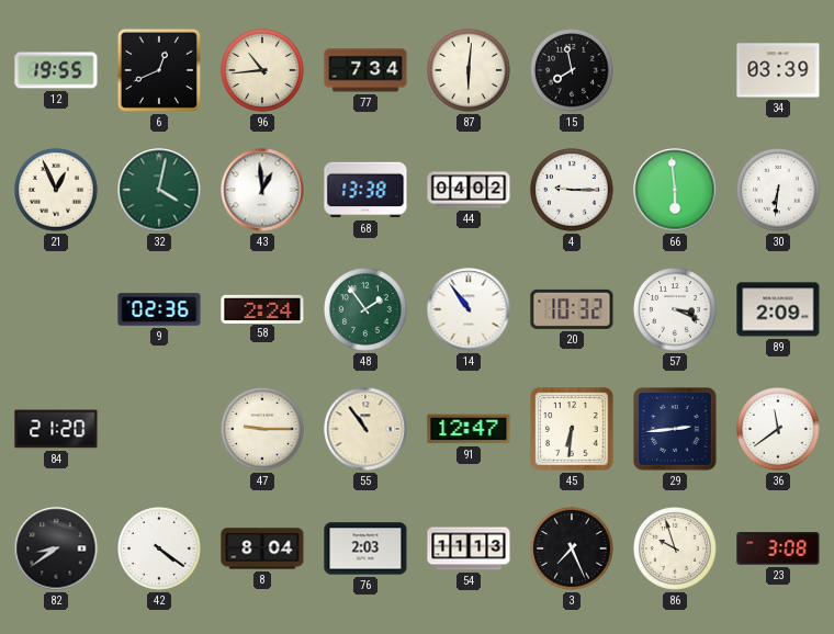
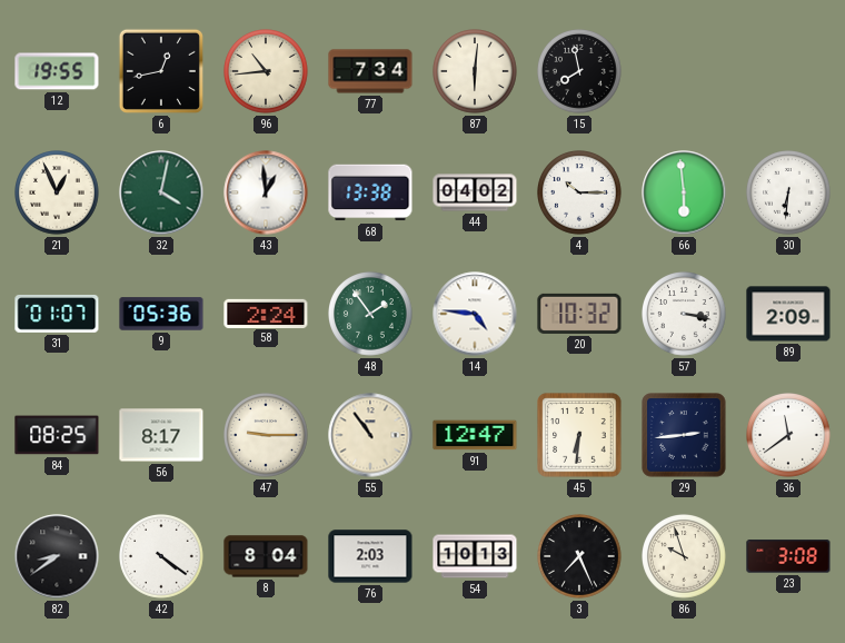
6: 12:41 -> 12:43 (161, 71)
34: 03:39 -> none (778, 70)
4: 9:15 -> 10:15 (579, 192)
31: none -> 01:07 (57, 314)
9: 02:36 -> 05:36 (161, 314)
14: 10:54 -> 4:46 (475, 314)
57: 3:19 -> 3:17 (684, 314)
84: 21:20 -> 08:25 (57, 435)
56: none -> 8:17 (161, 435)
54: 11:13 -> 10:13 (475, 556)
